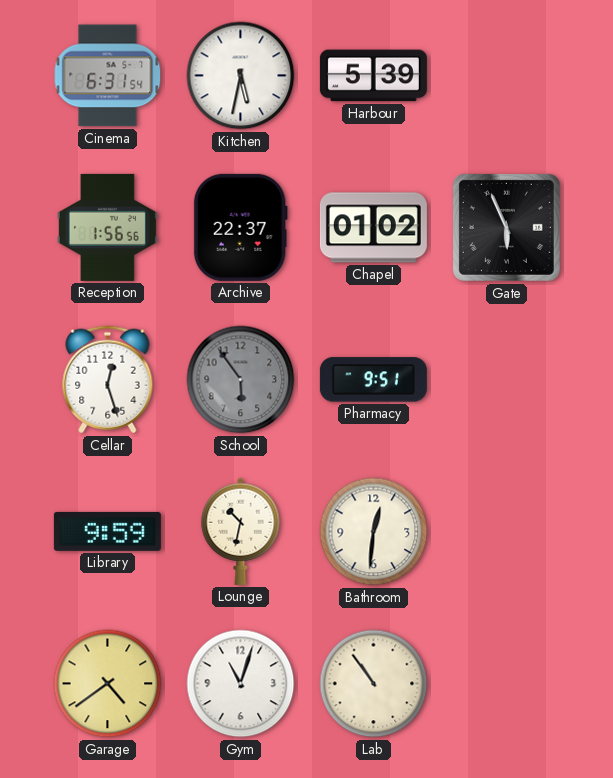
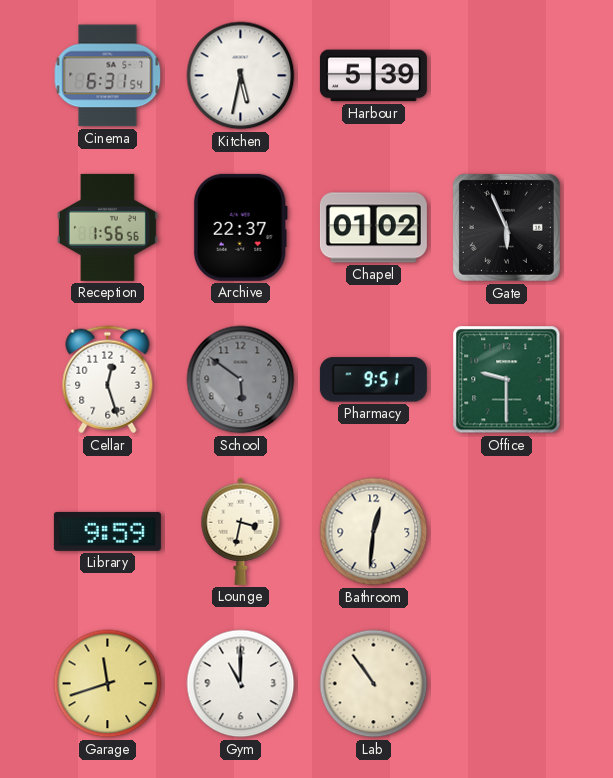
School: 5:54 -> 5:51 (241, 380)
Office: none -> 9:30 (507, 380)
Lounge: 10:32 -> 3:32 (241, 531)
Garage: 4:39 -> 11:42 (108, 684)
Gym: 11:03 -> 11:00 (241, 684)
